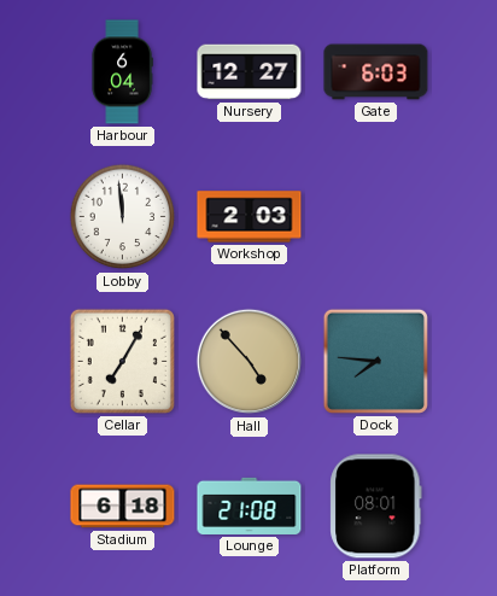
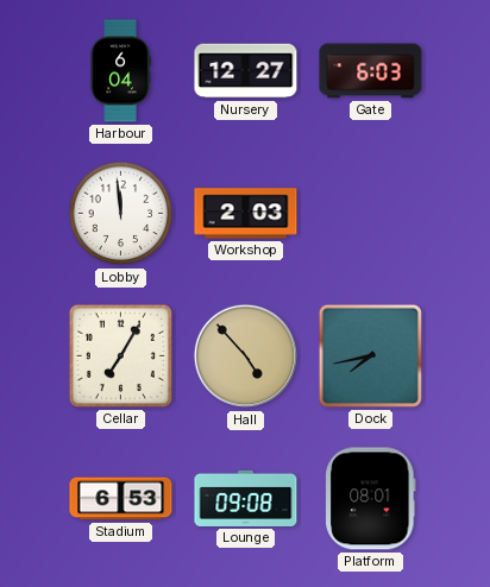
Dock: 7:46 -> 7:43 (370, 355)
Stadium: 6:18 -> 6:53 (121, 499)
Lounge: 21:08 -> 09:08 (246, 498)
